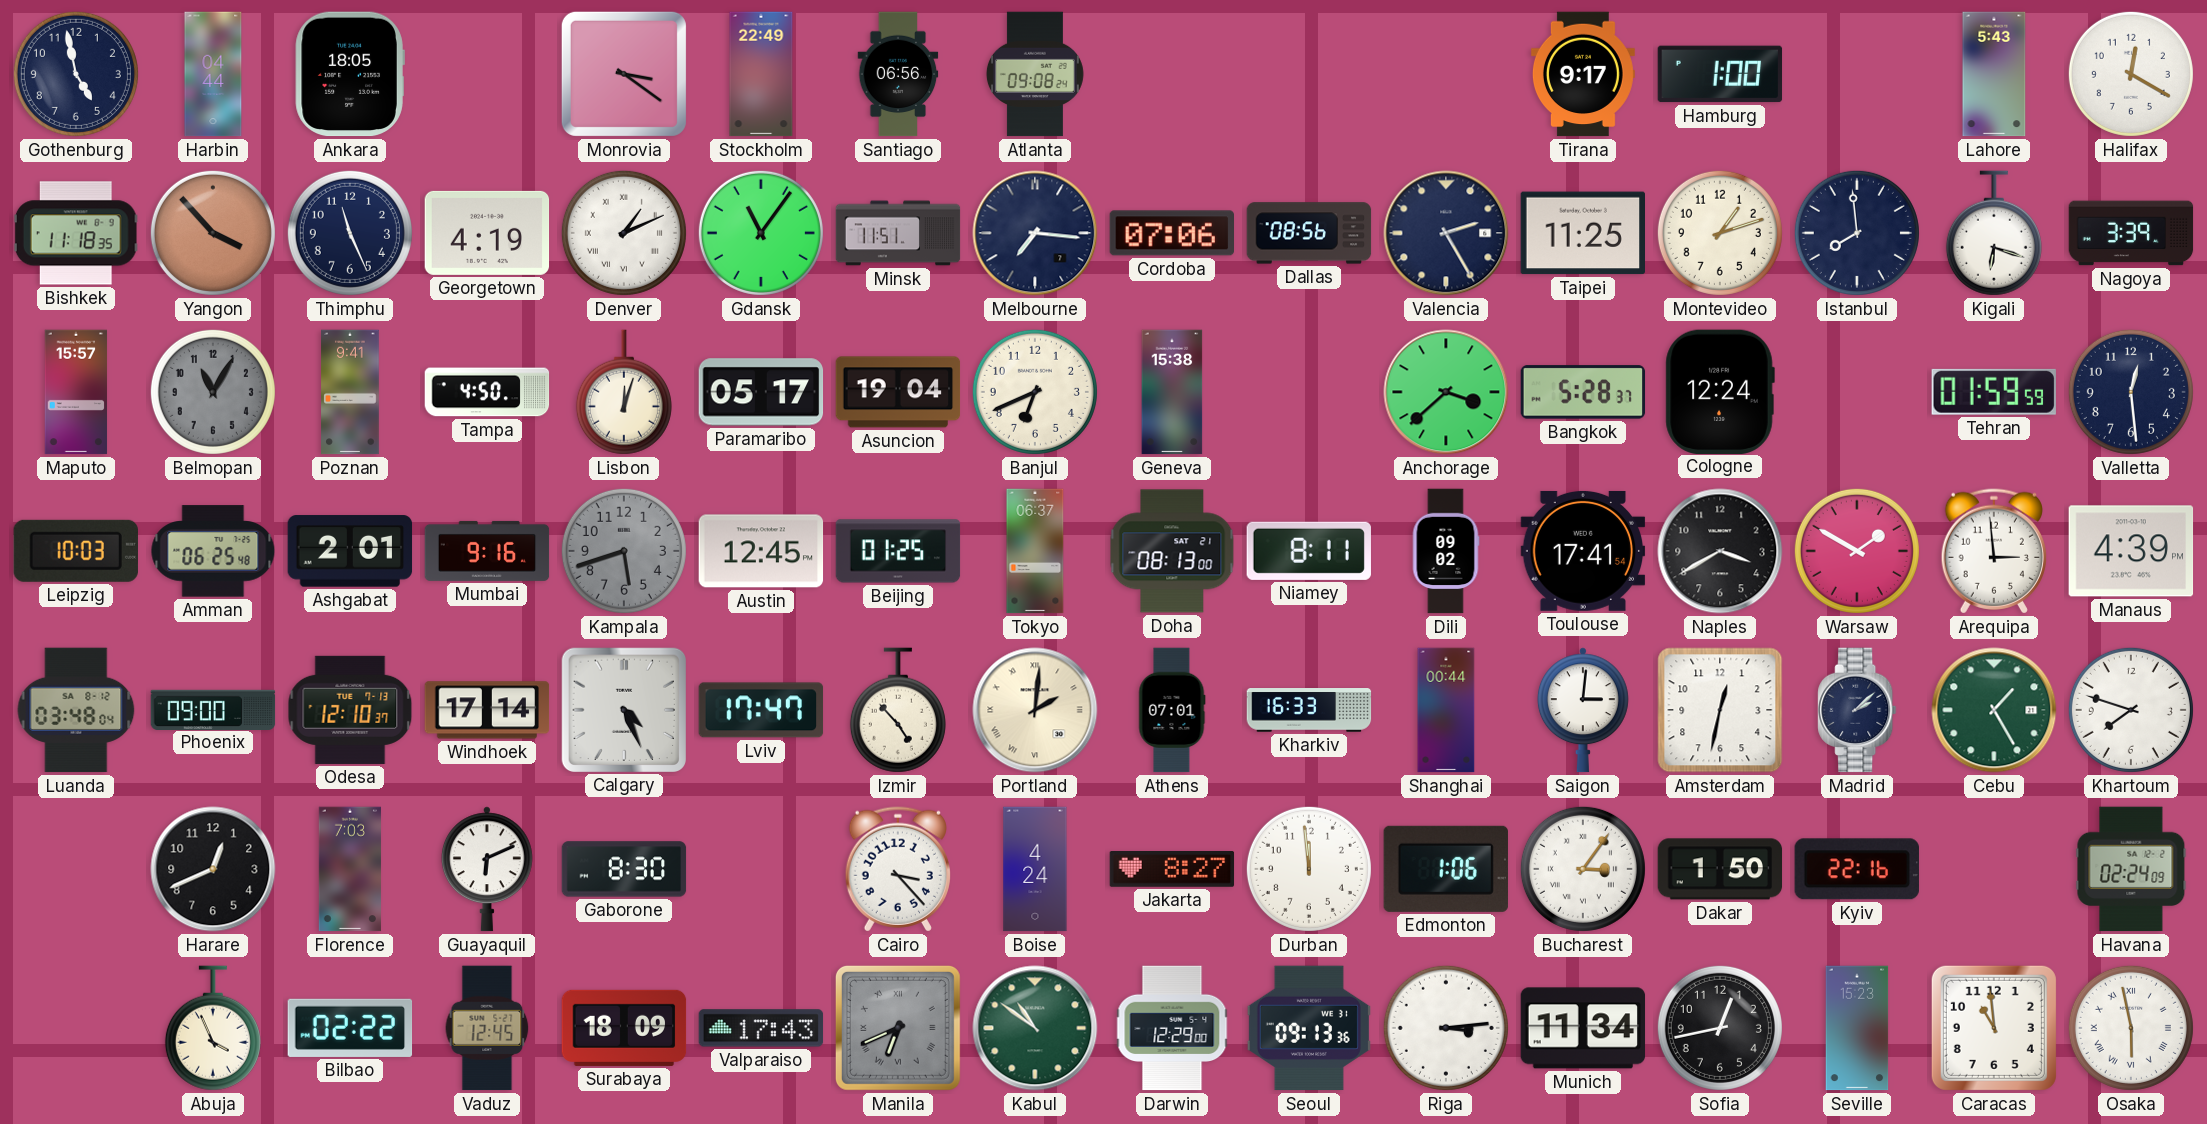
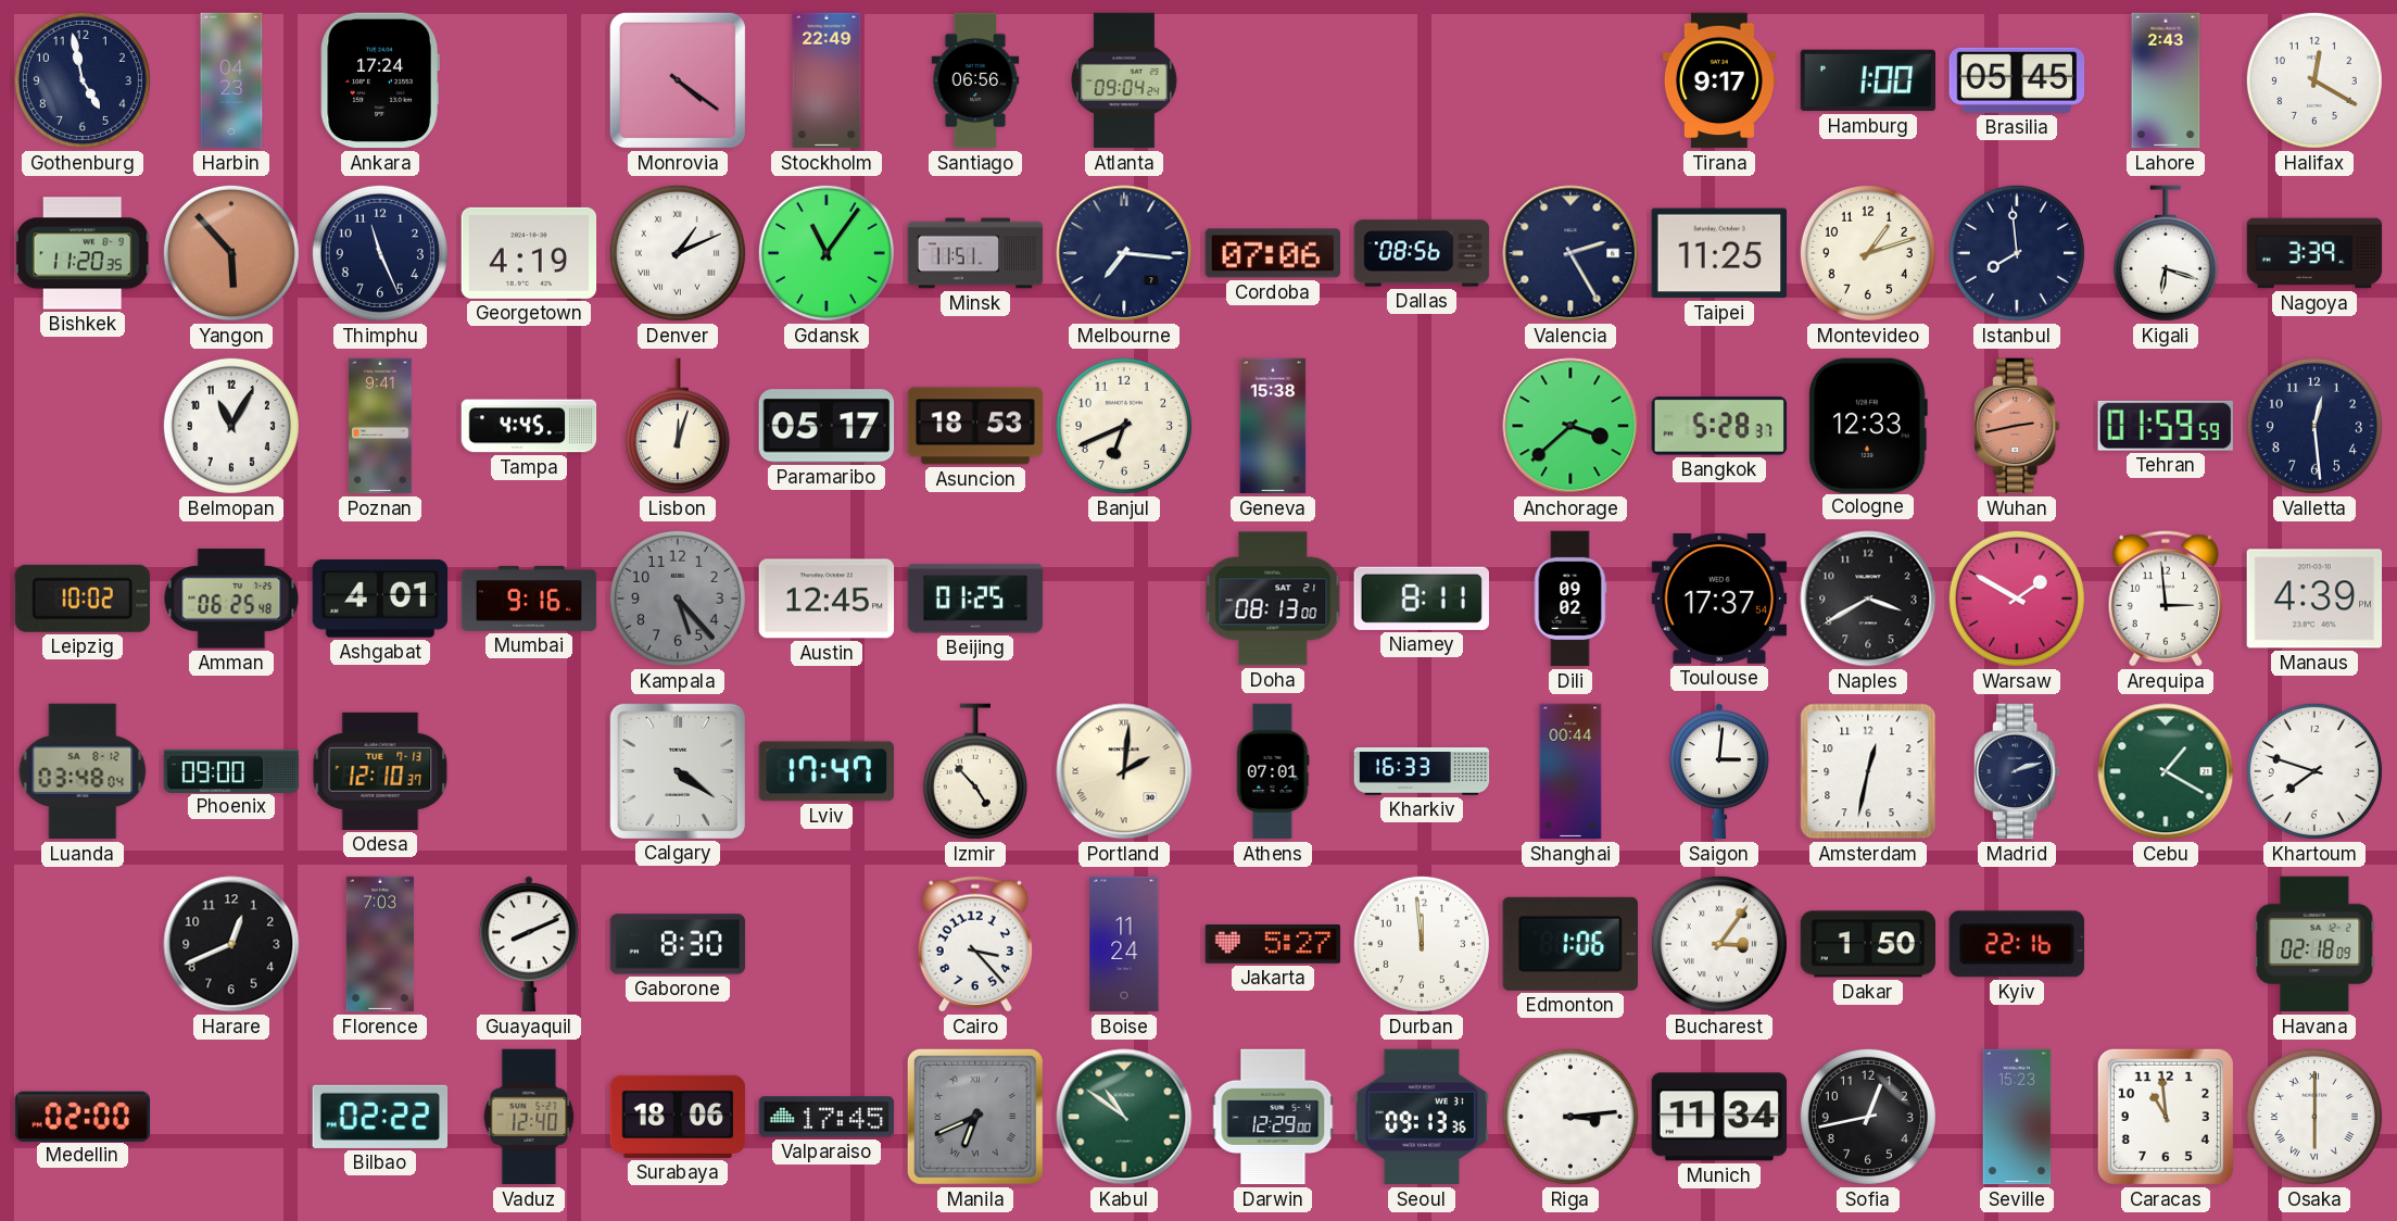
Harbin: 04:44 -> 04:23 (231, 80)
Ankara: 18:05 -> 17:24 (380, 80)
Monrovia: 3:21 -> 4:21 (678, 80)
Atlanta: 09:08 -> 09:04 (1124, 80)
Brasilia: none -> 05:45 (2017, 80)
Lahore: 5:43 -> 2:43 (2166, 80)
Bishkek: 11:18 -> 11:20 (83, 253)
Yangon: 3:53 -> 5:53 (231, 253)
Maputo: 15:57 -> none (76, 392)
Belmopan dial: grey -> white (231, 426)
Tampa: 4:50 -> 4:45 (529, 426)
Asuncion: 19:04 -> 18:53 (975, 426)
Cologne: 12:24 -> 12:33 (1868, 425)
Wuhan: none -> 2:43 (2017, 426)
Leipzig: 10:03 -> 10:02 (83, 599)
Ashgabat: 2:01 -> 4:01 (380, 599)
Kampala: 5:42 -> 5:23 (678, 599)
Tokyo: 06:37 -> none (1035, 551)
Toulouse: 17:41 -> 17:37 (1719, 599)
Windhoek: 17:14 -> none (487, 710)
Calgary: 4:26 -> 4:21 (677, 770)
Madrid: 2:08 -> 2:12 (2017, 771)
Cebu: 1:25 -> 1:20 (2166, 771)
Guayaquil: 6:11 -> 8:11 (529, 944)
Boise: 4:24 -> 11:24 (1124, 944)
Jakarta: 8:27 -> 5:27 (1273, 945)
Havana: 02:24 -> 02:18 (2314, 944)
Medellin: none -> 02:00 (83, 1116)
Abuja: 3:56 -> none (213, 1028)
Vaduz: 12:45 -> 12:40 (529, 1117)
Surabaya: 18:09 -> 18:06 (678, 1117)
Valparaiso: 17:43 -> 17:45 (827, 1117)
Osaka: 5:58 -> 6:00 (2314, 1117)
